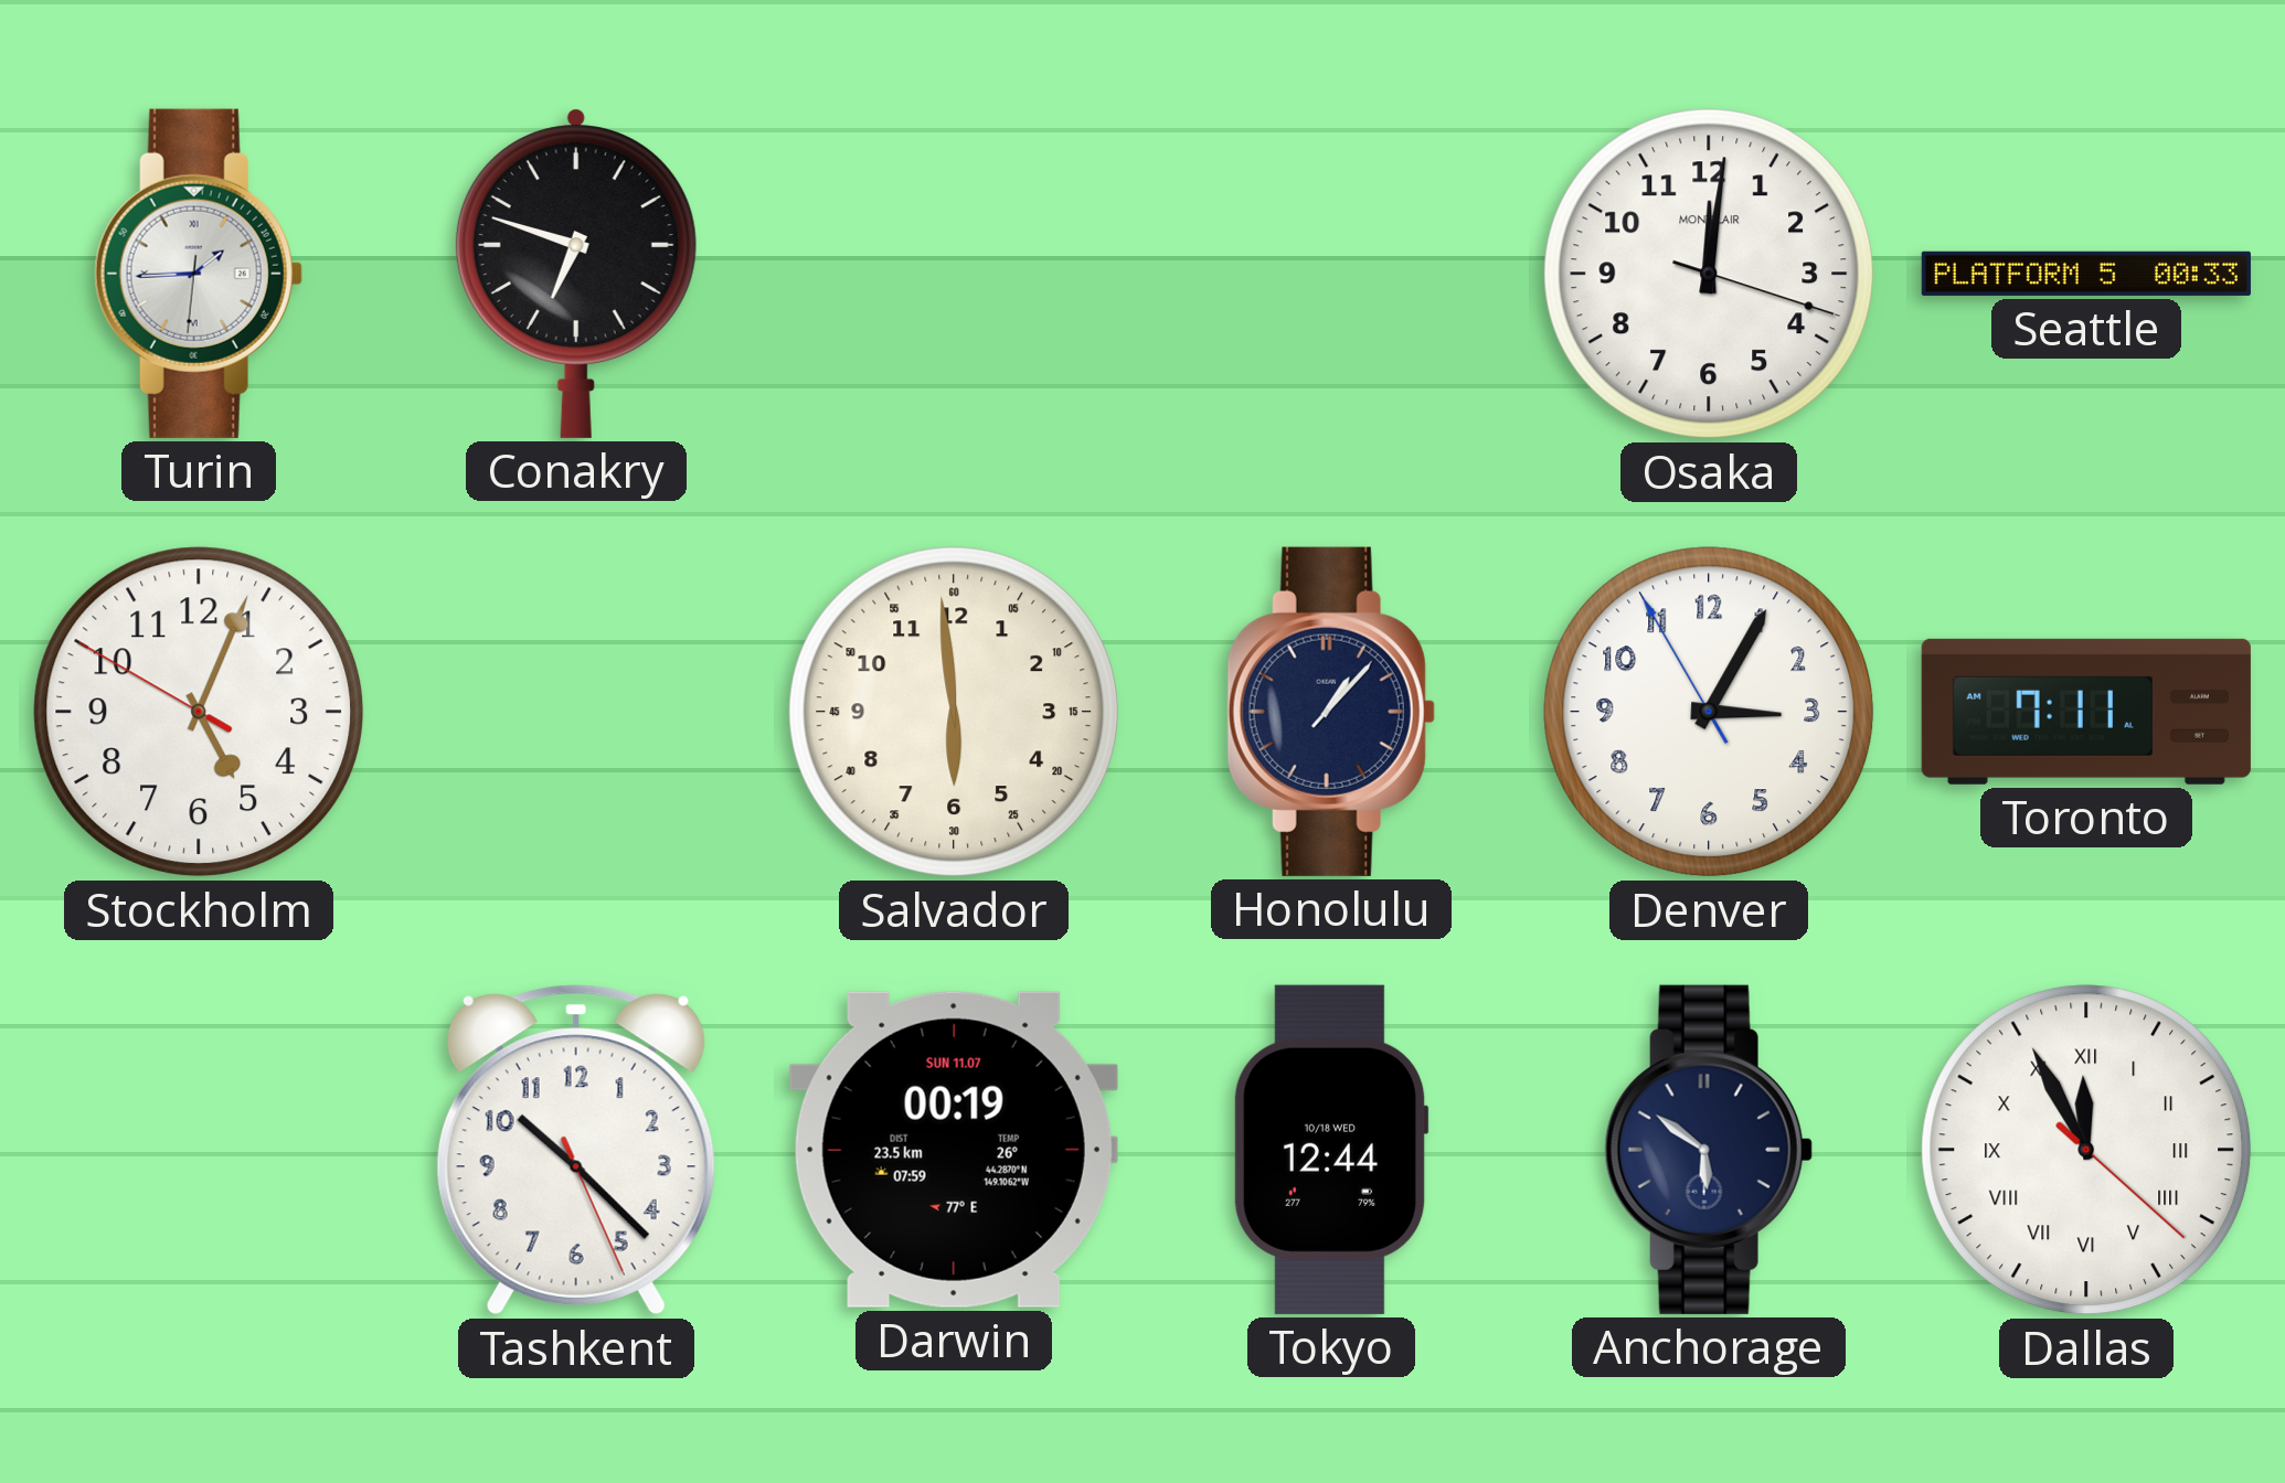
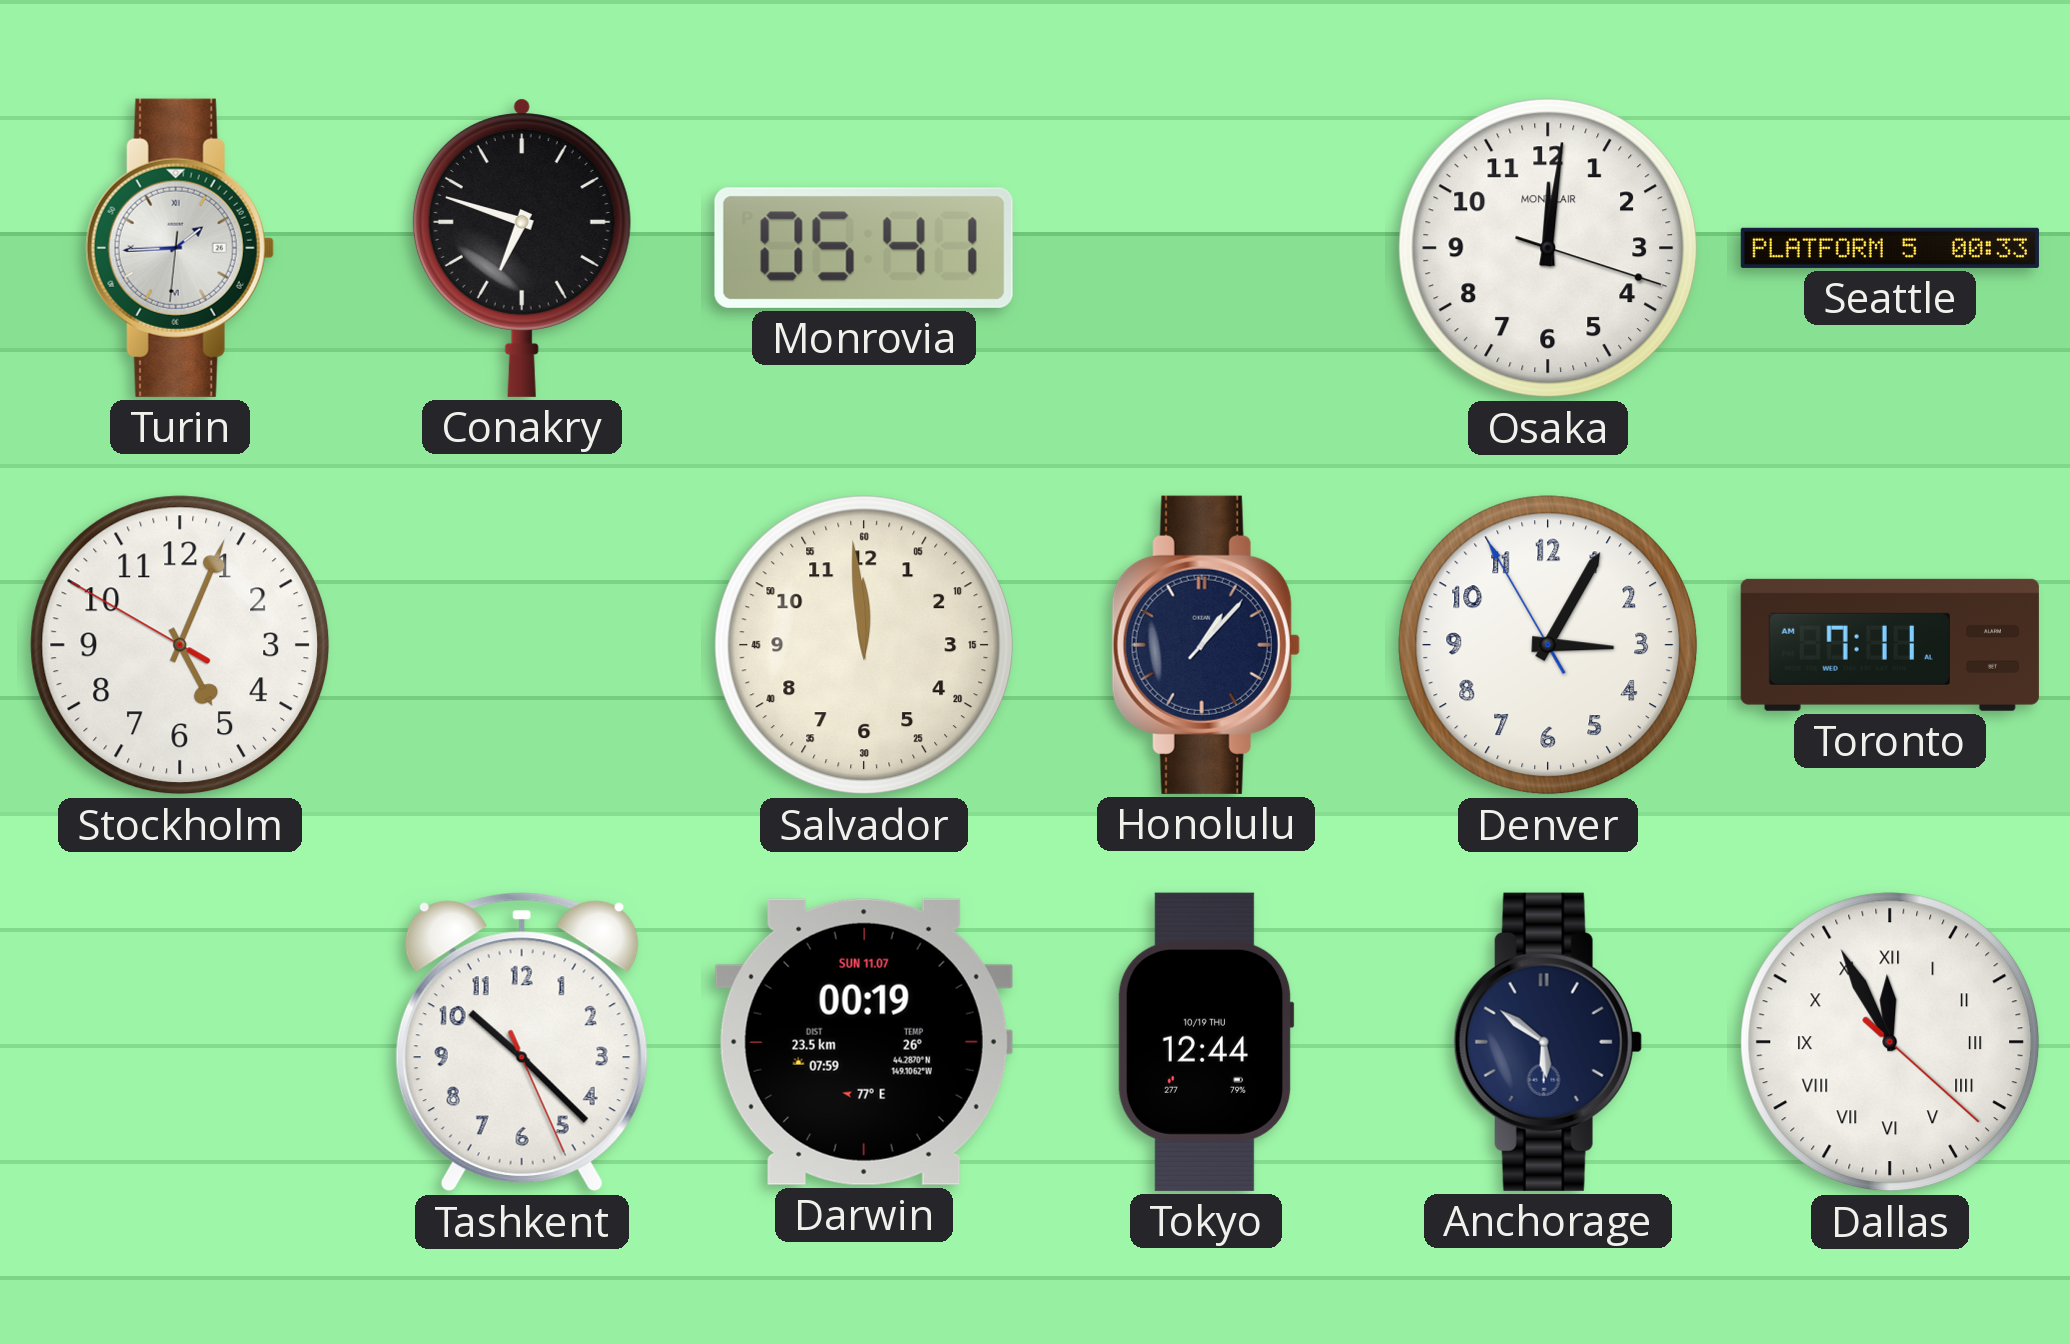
Monrovia: none -> 05:41 (864, 248)
Salvador: 5:59 -> 11:59 (864, 645)
Tokyo date: 10/18 WED -> 10/19 THU (1206, 1042)
